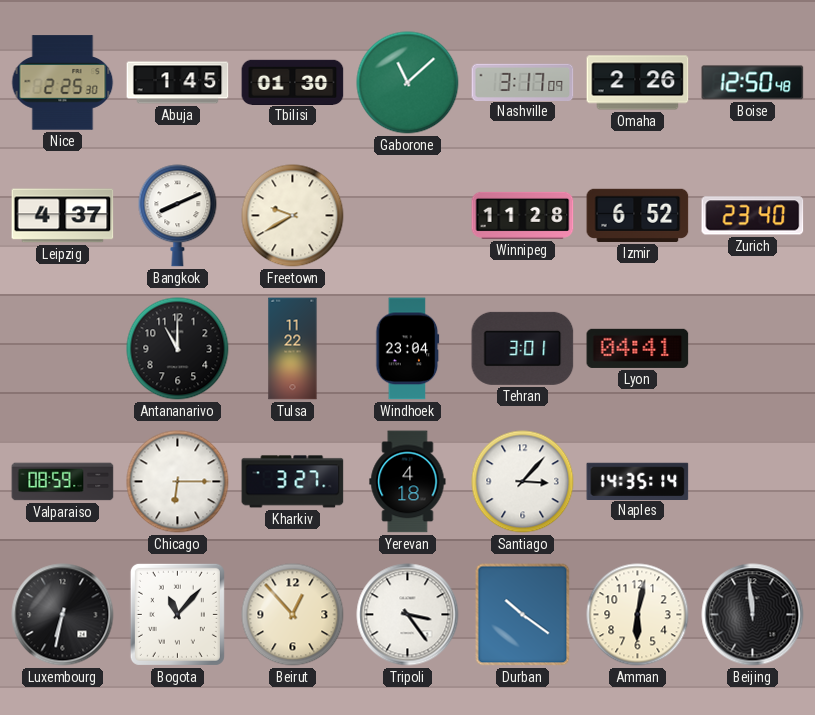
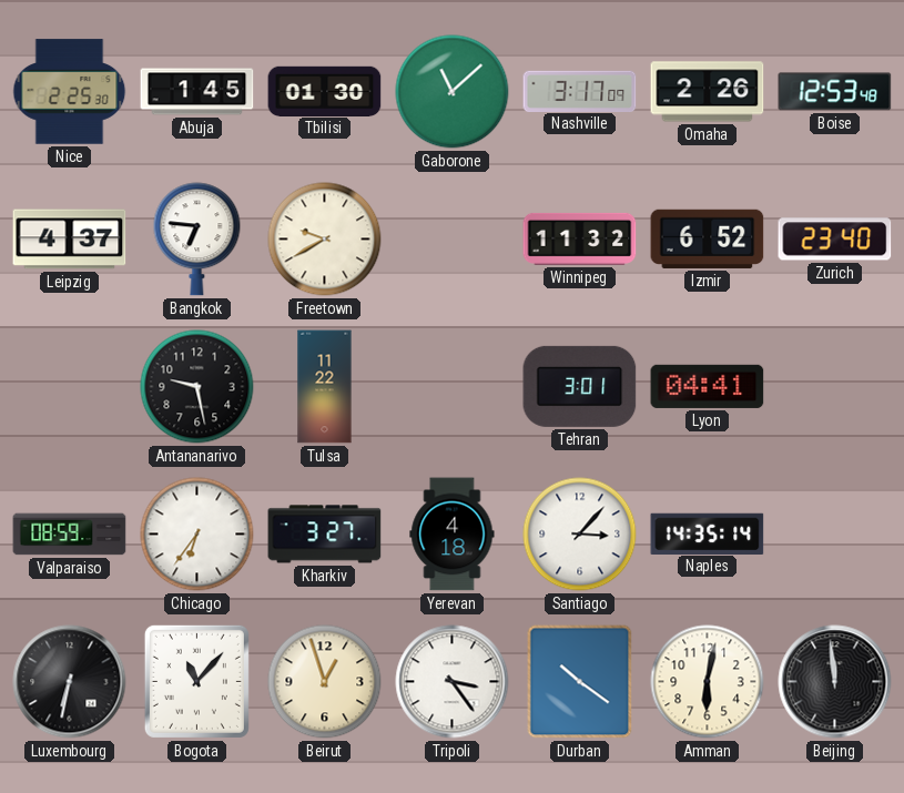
Boise: 12:50 -> 12:53 (835, 92)
Bangkok: 8:11 -> 6:46 (197, 240)
Winnipeg: 11:28 -> 11:32 (580, 238)
Antananarivo: 11:00 -> 9:28 (197, 387)
Windhoek: 23:04 -> none (408, 349)
Chicago: 6:15 -> 6:36 (197, 535)
Beirut: 12:53 -> 12:57 (325, 682)
